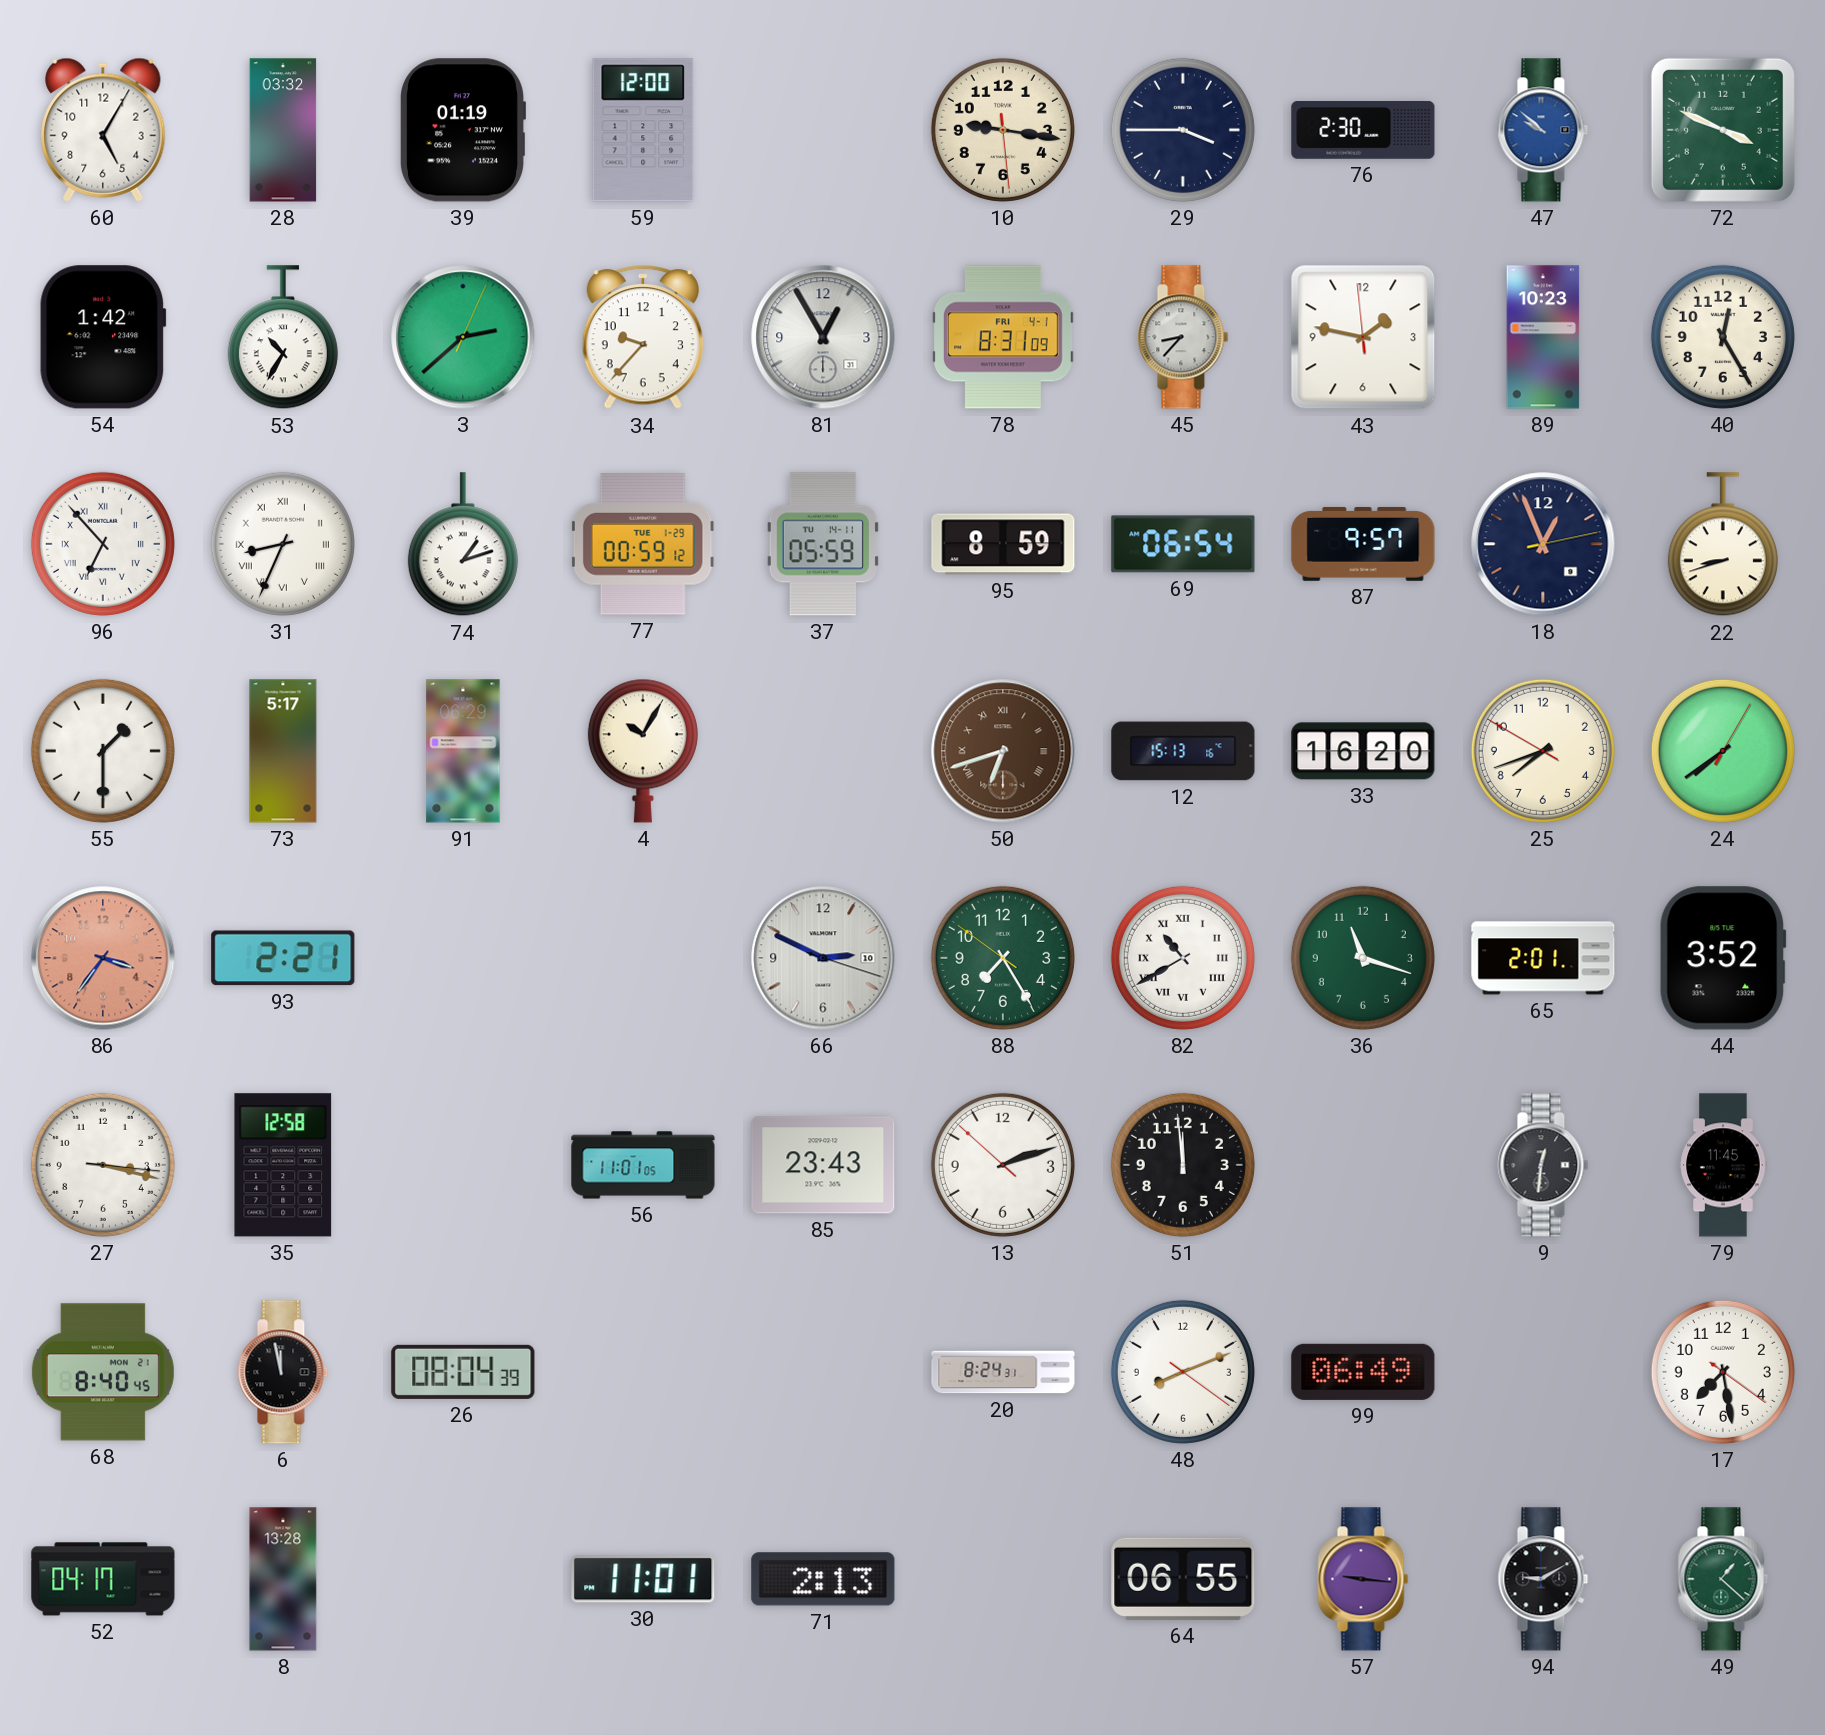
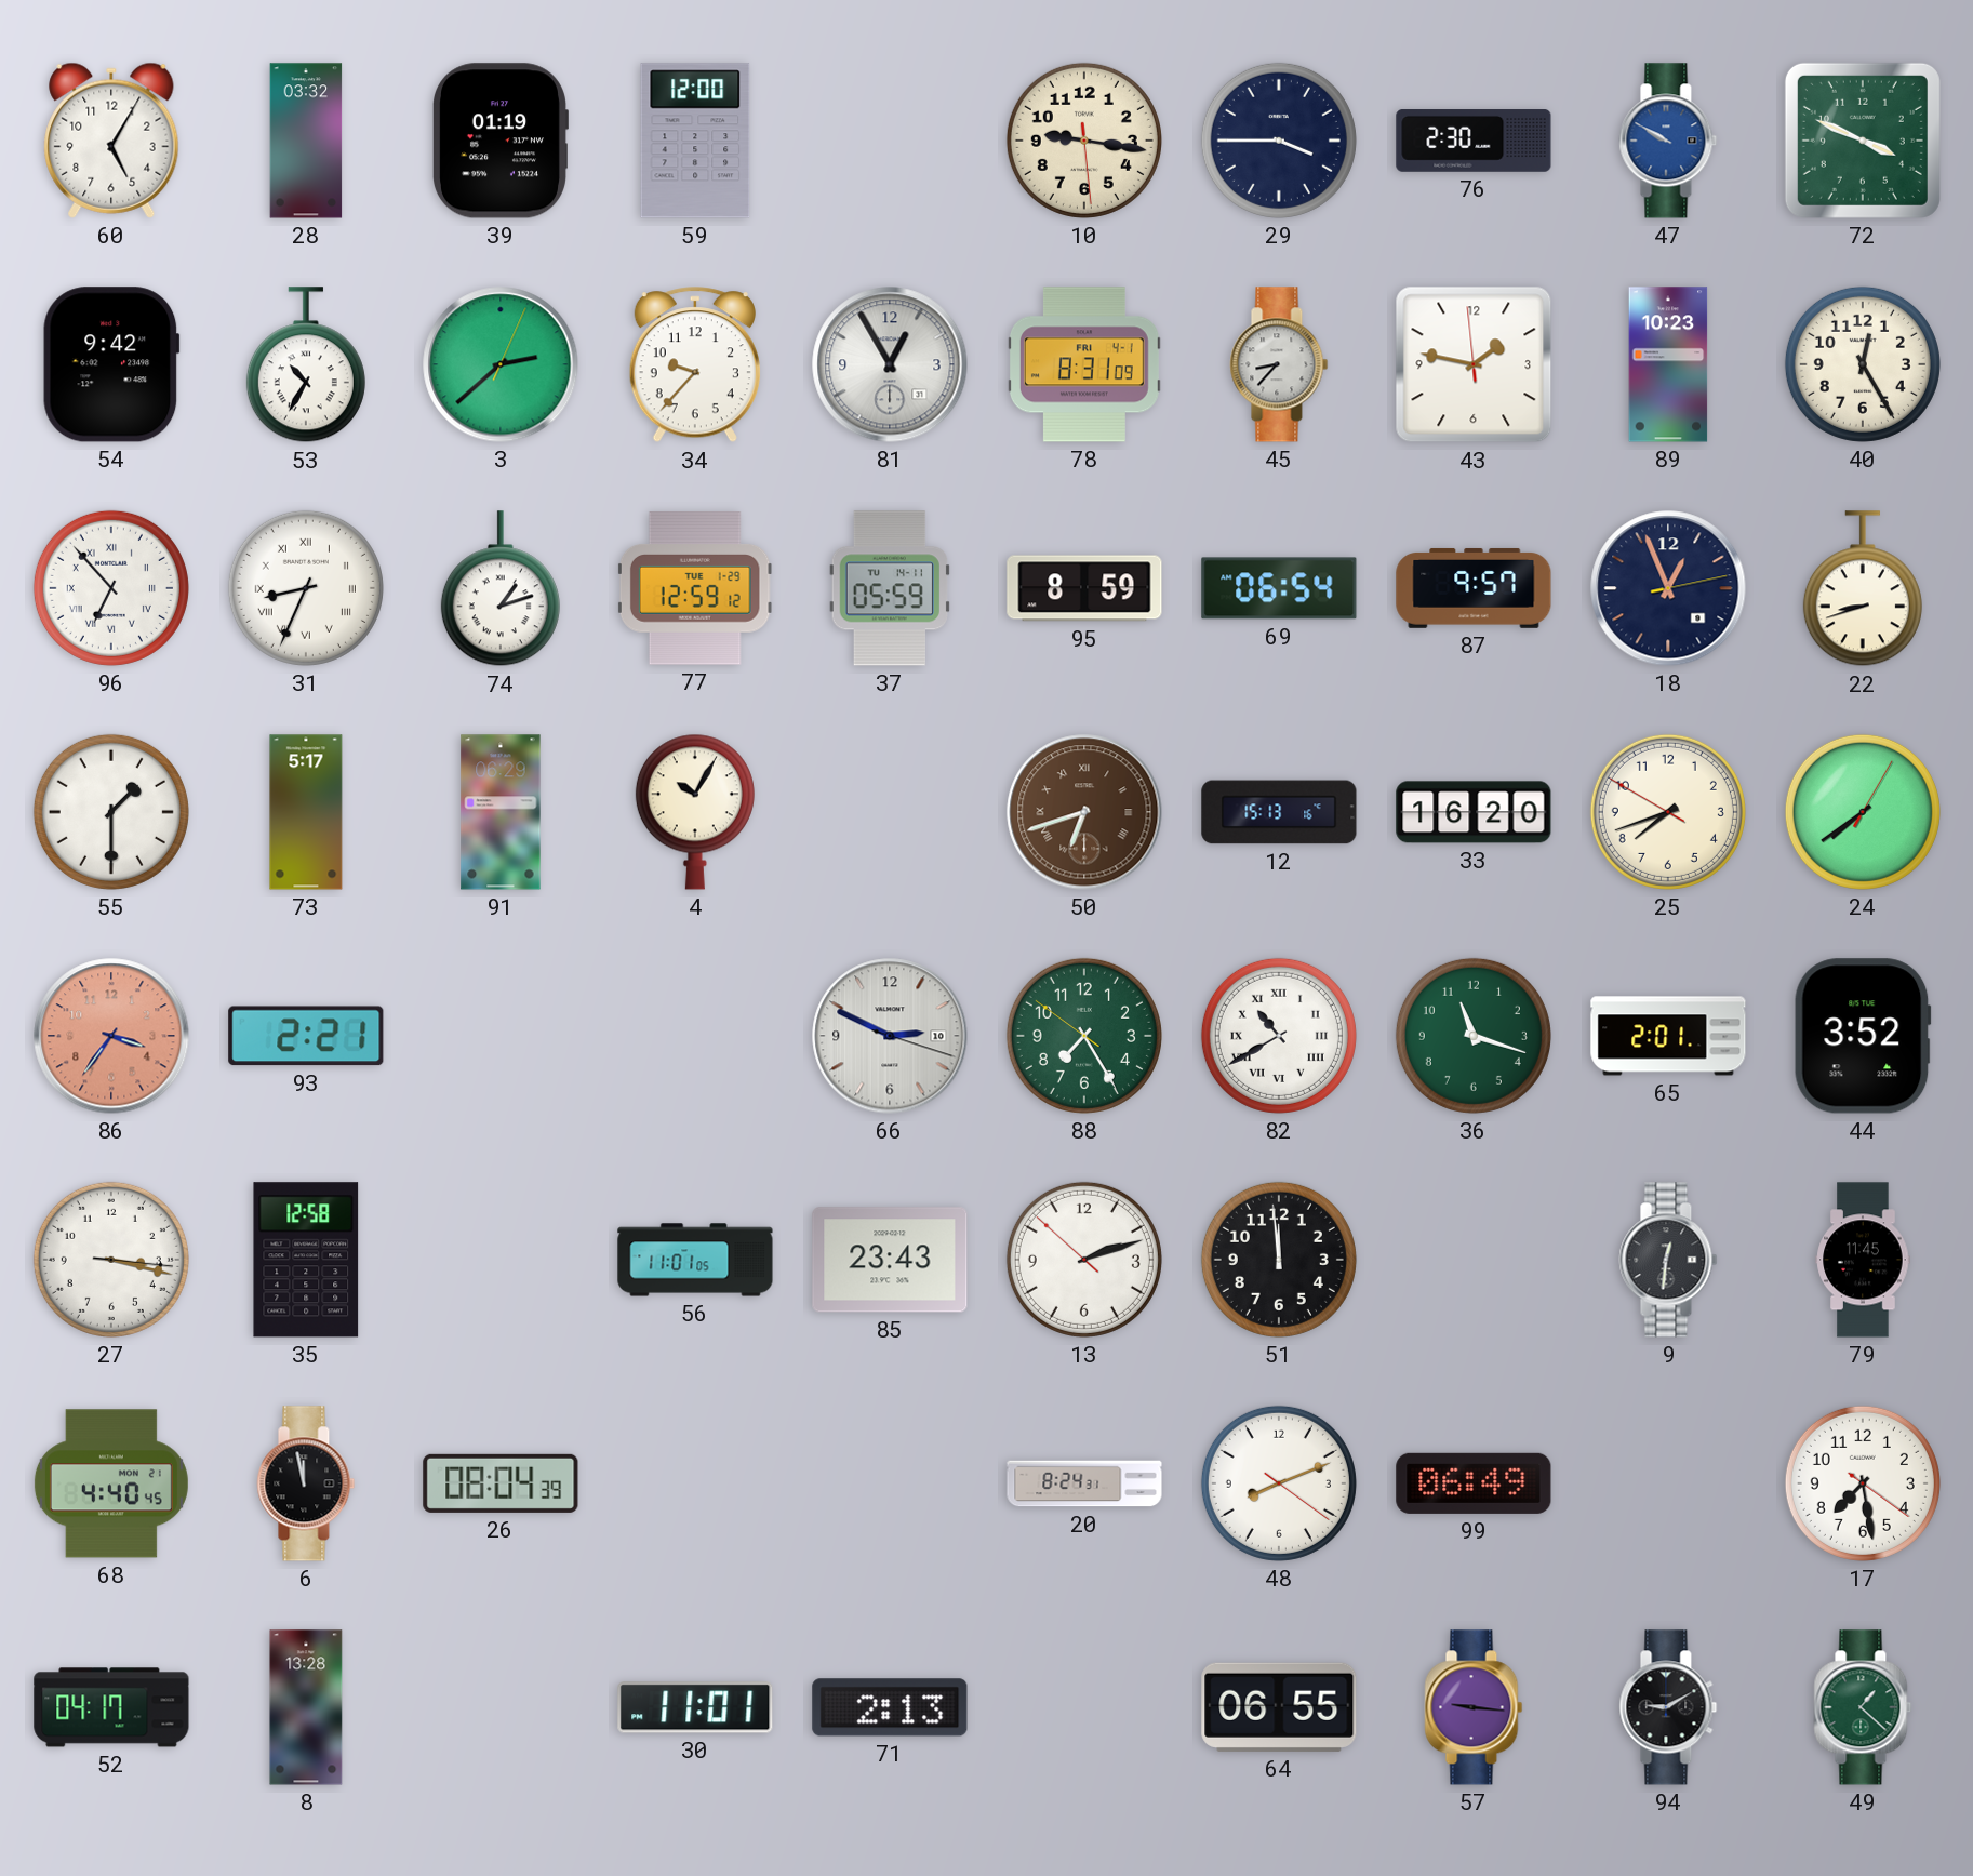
47: 9:52 -> 9:50 (1668, 141)
54: 1:42 -> 9:42 (111, 364)
77: 00:59 -> 12:59 (695, 588)
68: 8:40 -> 4:40 (111, 1483)
